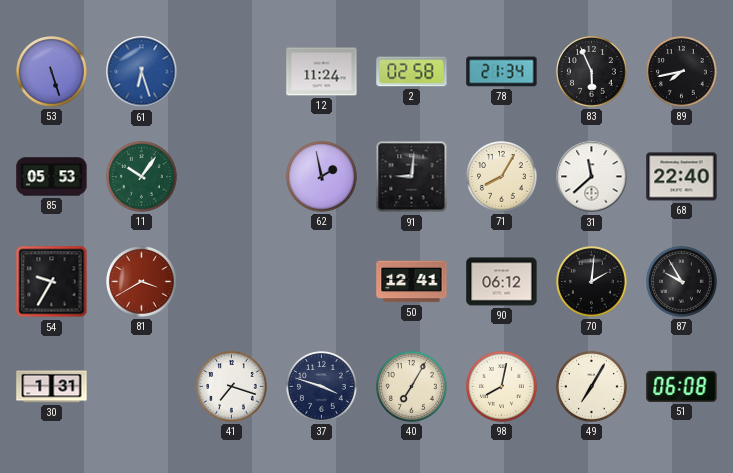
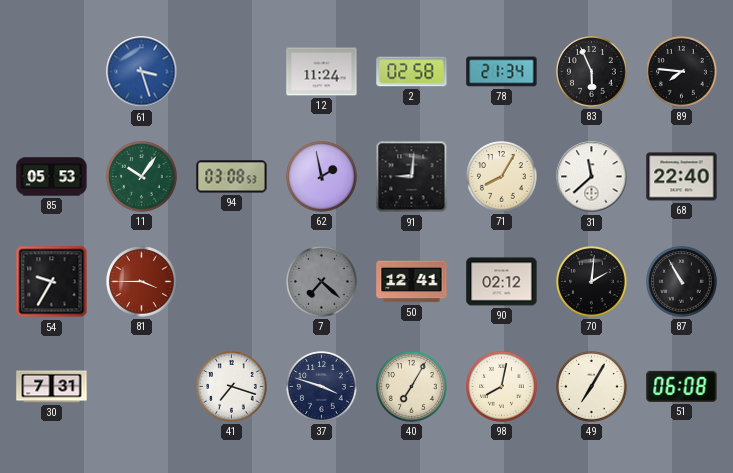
53: 5:27 -> none (52, 72)
61: 6:27 -> 3:27 (142, 72)
89: 7:43 -> 7:46 (682, 72)
94: none -> 03:08 (232, 177)
81: 3:40 -> 3:45 (142, 282)
7: none -> 7:22 (322, 282)
90: 06:12 -> 02:12 (502, 282)
87: 9:55 -> 10:55 (682, 282)
30: 1:31 -> 7:31 (52, 387)
